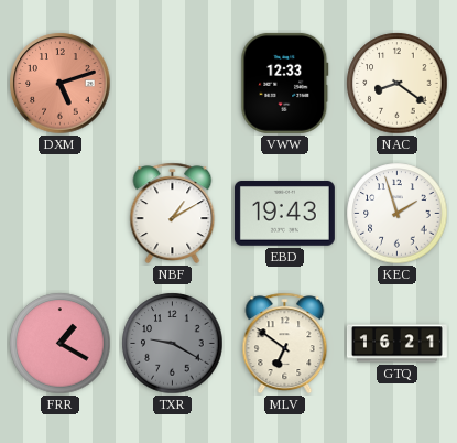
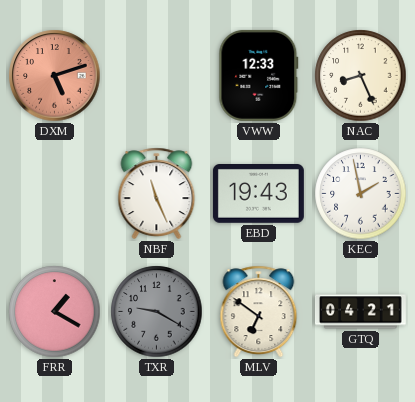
NAC: 8:21 -> 8:26 (361, 76)
NBF: 1:10 -> 11:26 (157, 194)
KEC: 1:57 -> 1:58 (361, 194)
GTQ: 16:21 -> 04:21 (360, 312)
